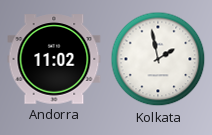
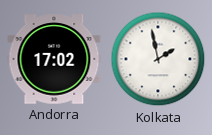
Andorra: 11:02 -> 17:02 (54, 59)
